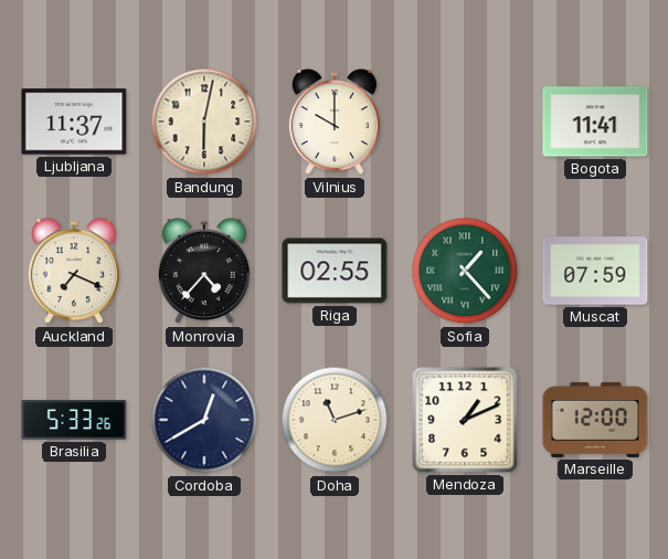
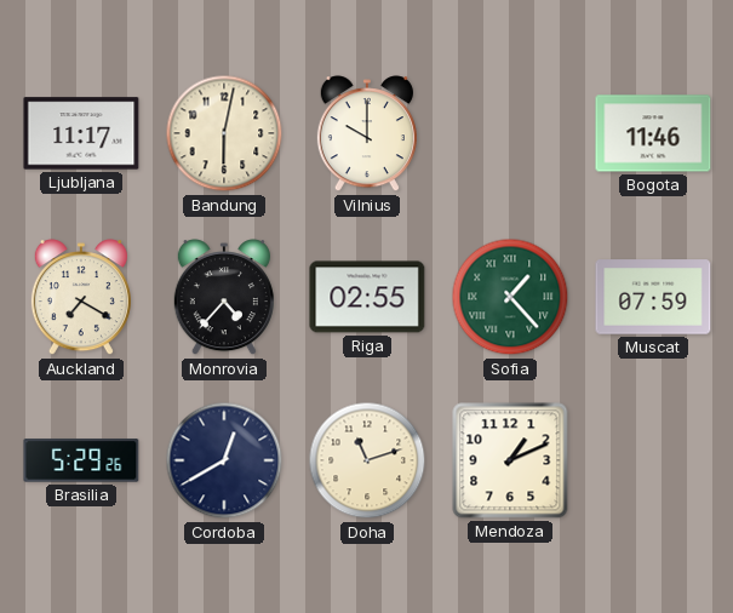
Ljubljana: 11:37 -> 11:17 (81, 133)
Bogota: 11:41 -> 11:46 (653, 133)
Auckland: 7:19 -> 7:20 (81, 298)
Brasilia: 5:33 -> 5:29 (81, 460)
Marseille: 12:00 -> none (595, 420)
